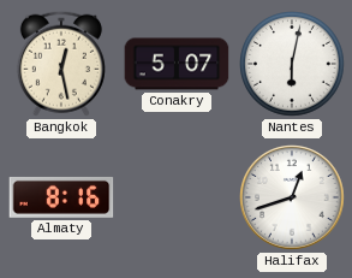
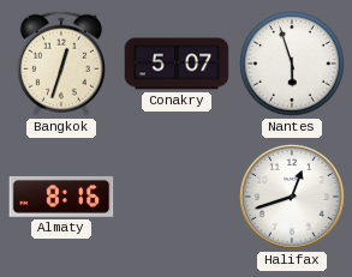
Bangkok: 12:28 -> 12:33 (61, 64)
Nantes: 6:02 -> 5:57 (293, 65)
